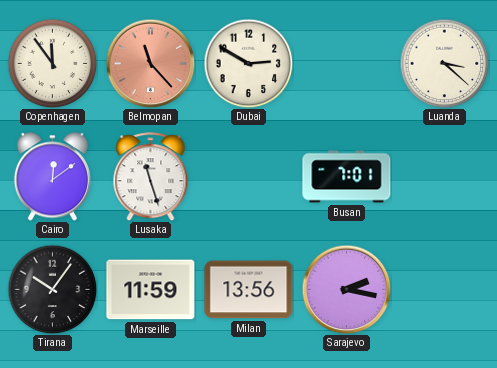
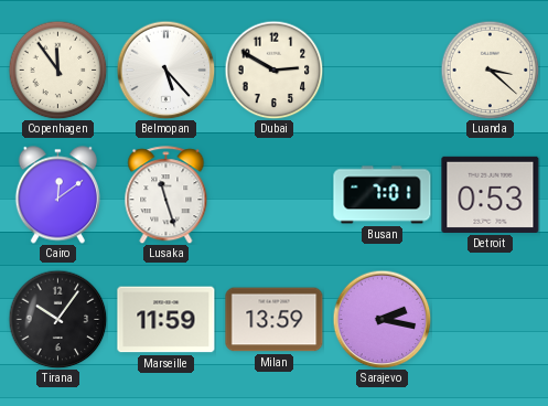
Belmopan: 11:23 -> 5:23 (165, 70)
Belmopan dial: salmon -> white (165, 70)
Detroit: none -> 0:53 (491, 194)
Milan: 13:56 -> 13:59 (275, 320)
